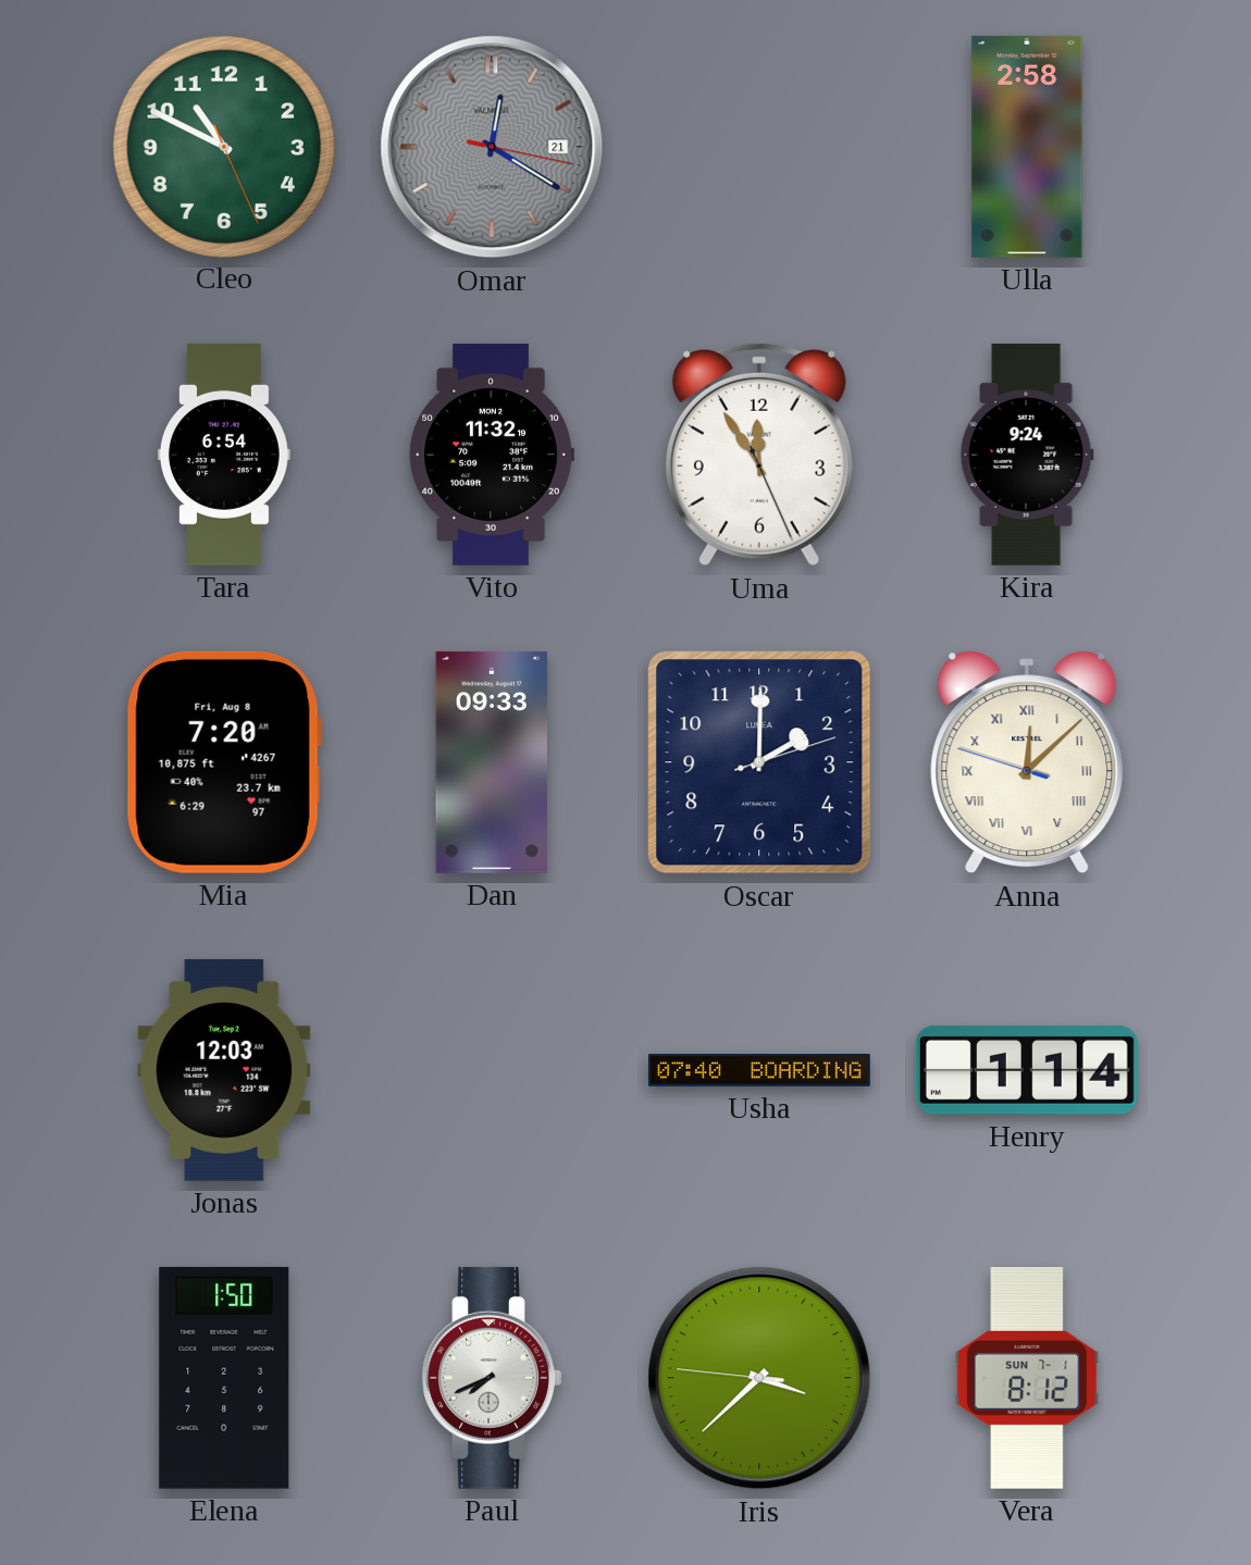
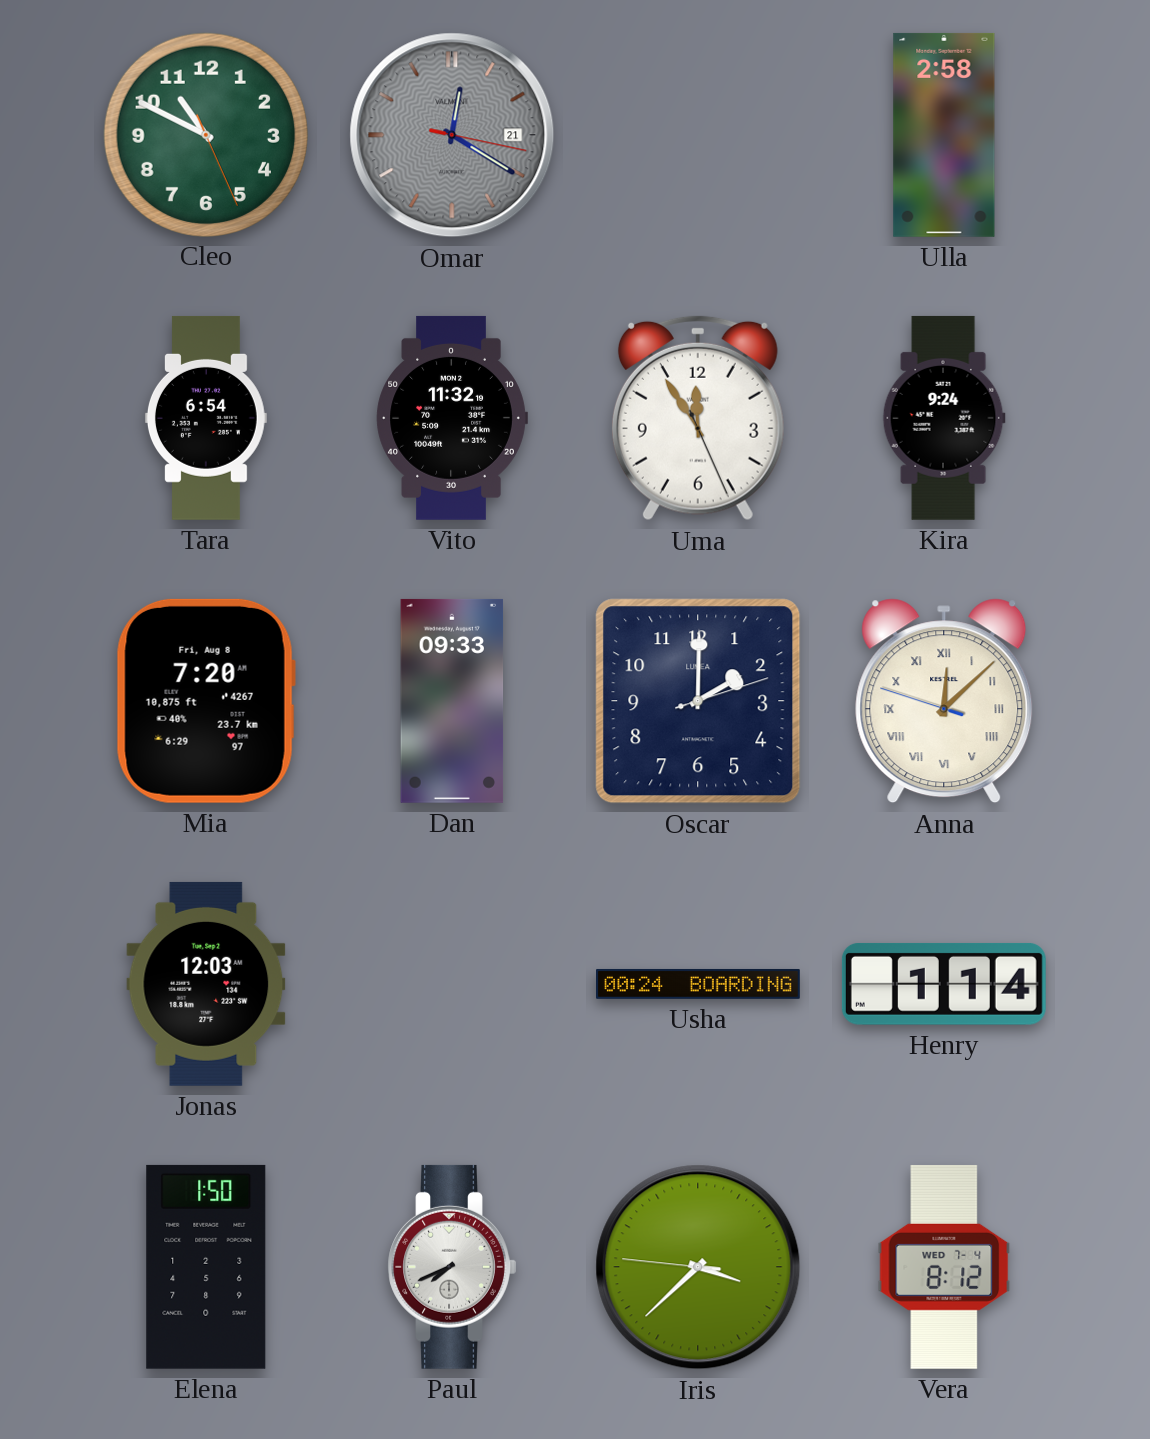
Usha: 07:40 -> 00:24 (699, 984)
Vera date: SUN 7-1 -> WED 7-4 (944, 1267)
